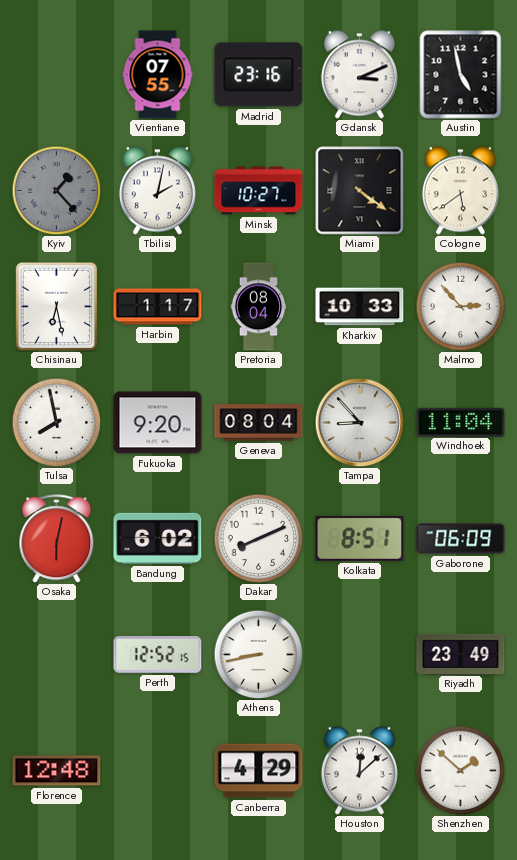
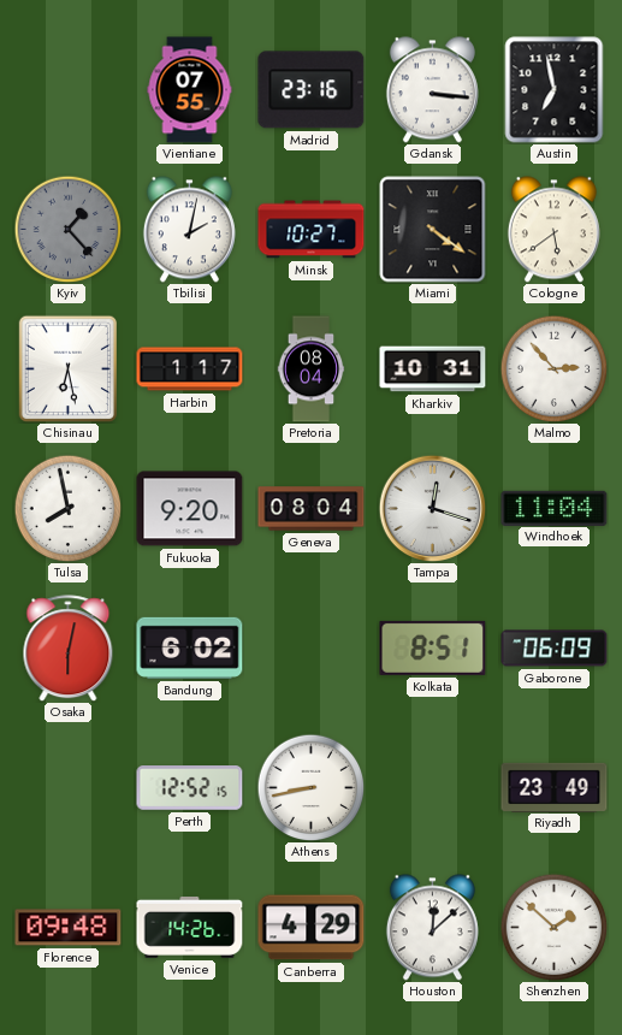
Gdansk: 3:11 -> 3:16 (432, 90)
Austin: 4:58 -> 6:58 (555, 90)
Kharkiv: 10:33 -> 10:31 (433, 369)
Tampa: 8:53 -> 12:18 (432, 508)
Dakar: 8:11 -> none (258, 538)
Florence: 12:48 -> 09:48 (69, 928)
Venice: none -> 14:26 (190, 927)
